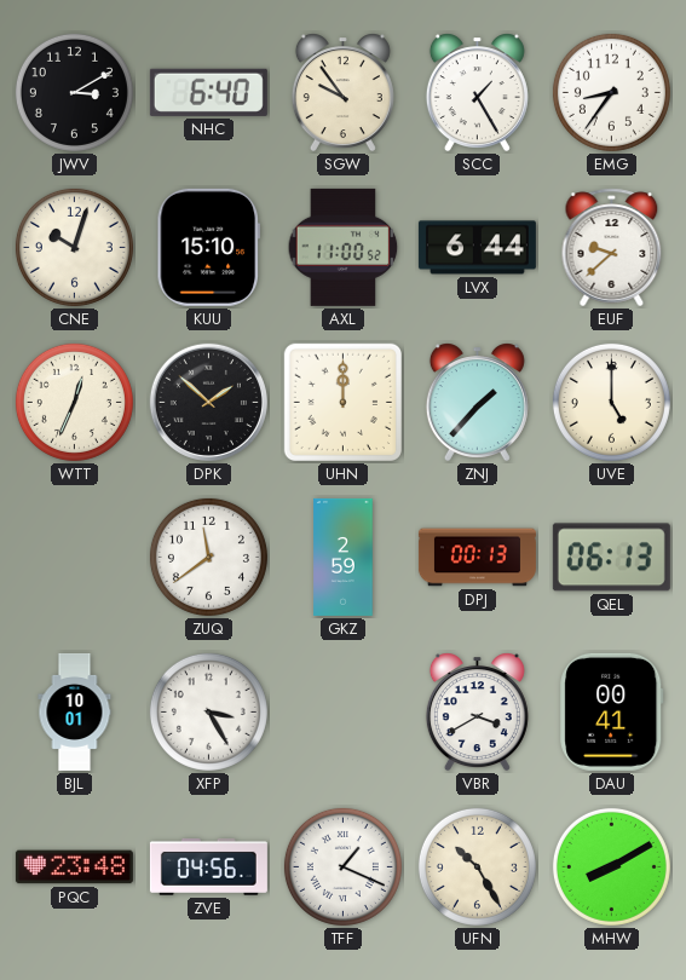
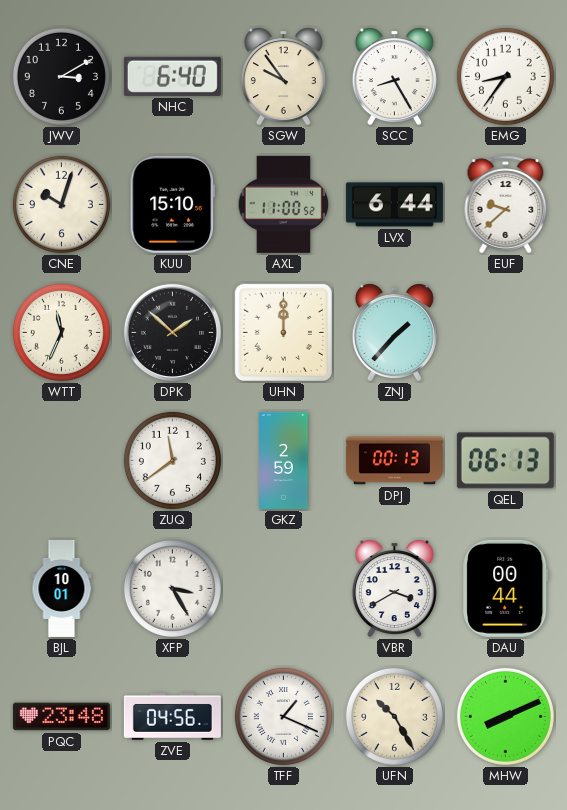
SCC: 1:25 -> 8:25 (394, 77)
WTT: 12:34 -> 11:34 (61, 332)
UVE: 5:00 -> none (611, 402)
DAU: 00:41 -> 00:44 (506, 588)
MHW: 8:10 -> 8:11 (505, 716)
